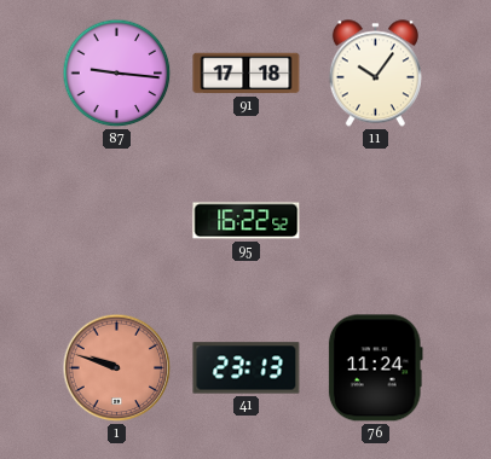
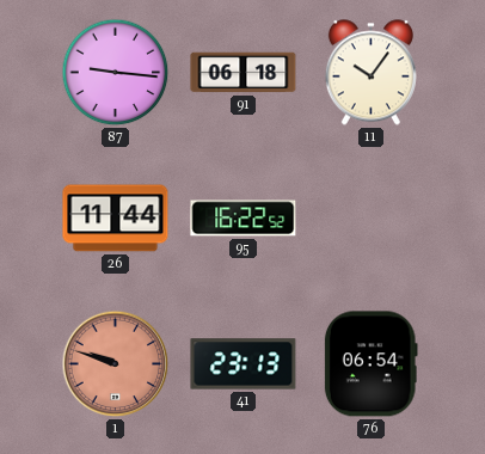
91: 17:18 -> 06:18 (244, 73)
26: none -> 11:44 (116, 219)
76: 11:24 -> 06:54 (370, 364)
